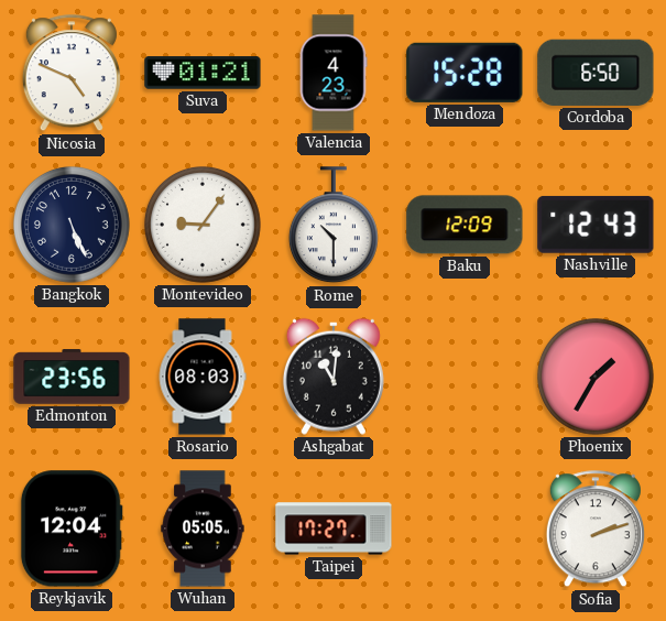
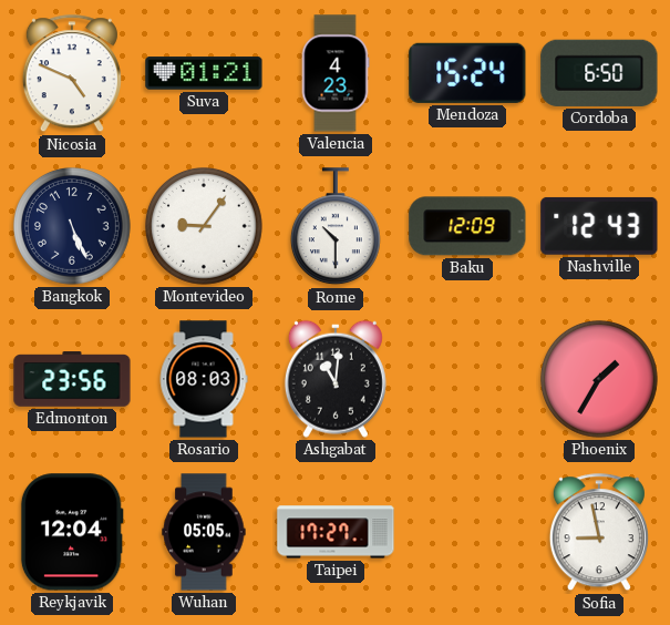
Mendoza: 15:28 -> 15:24 (467, 73)
Sofia: 2:12 -> 8:58 (599, 533)
